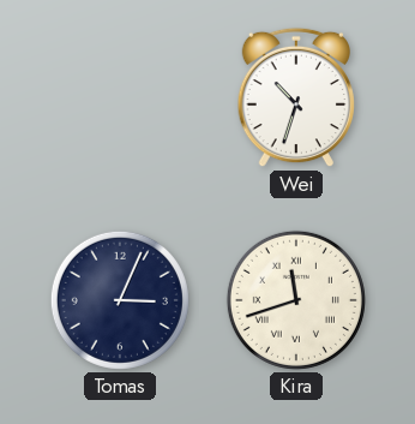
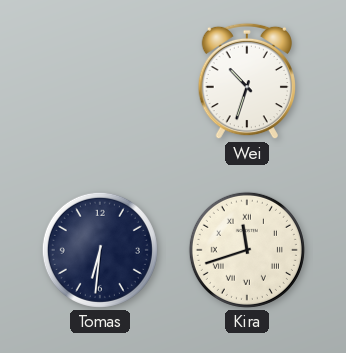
Tomas: 3:04 -> 6:31 (100, 250)
